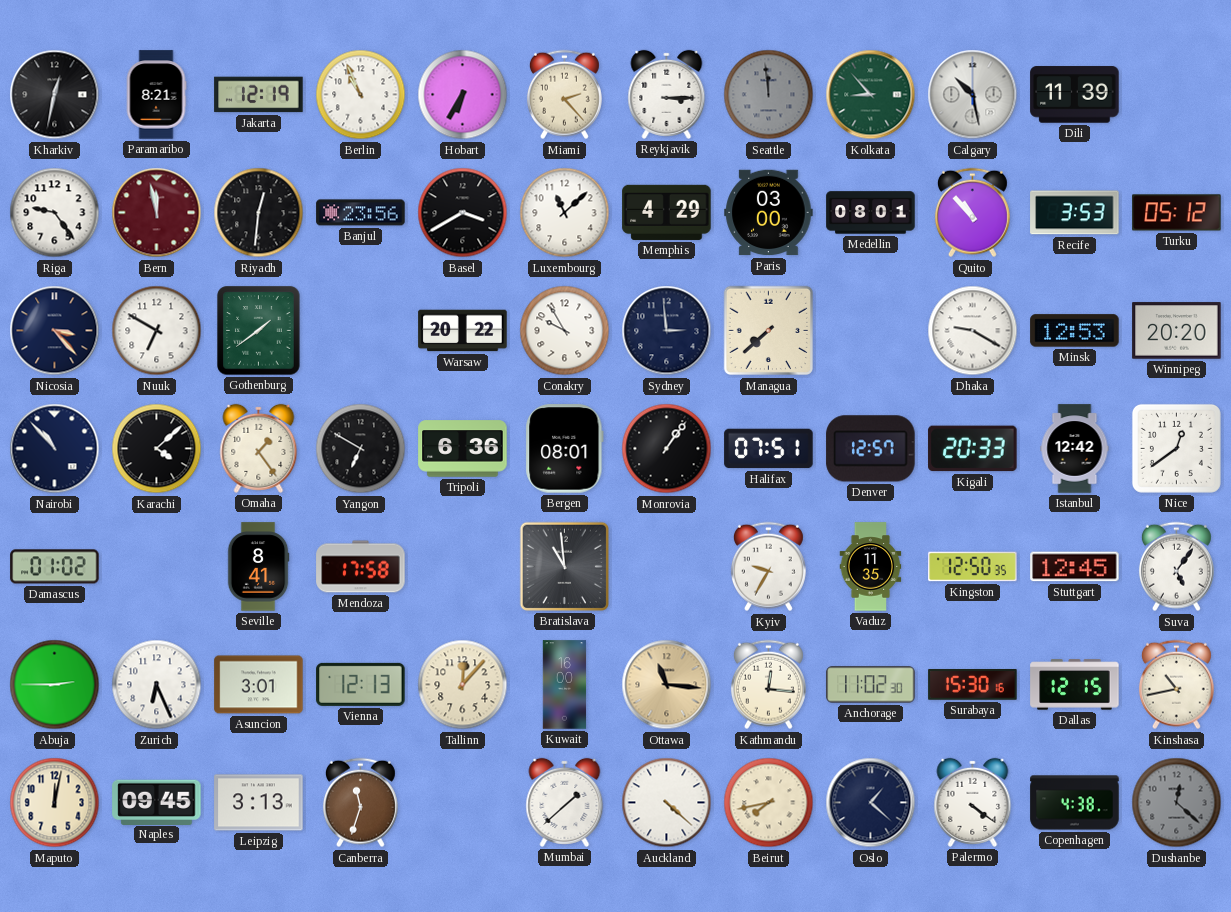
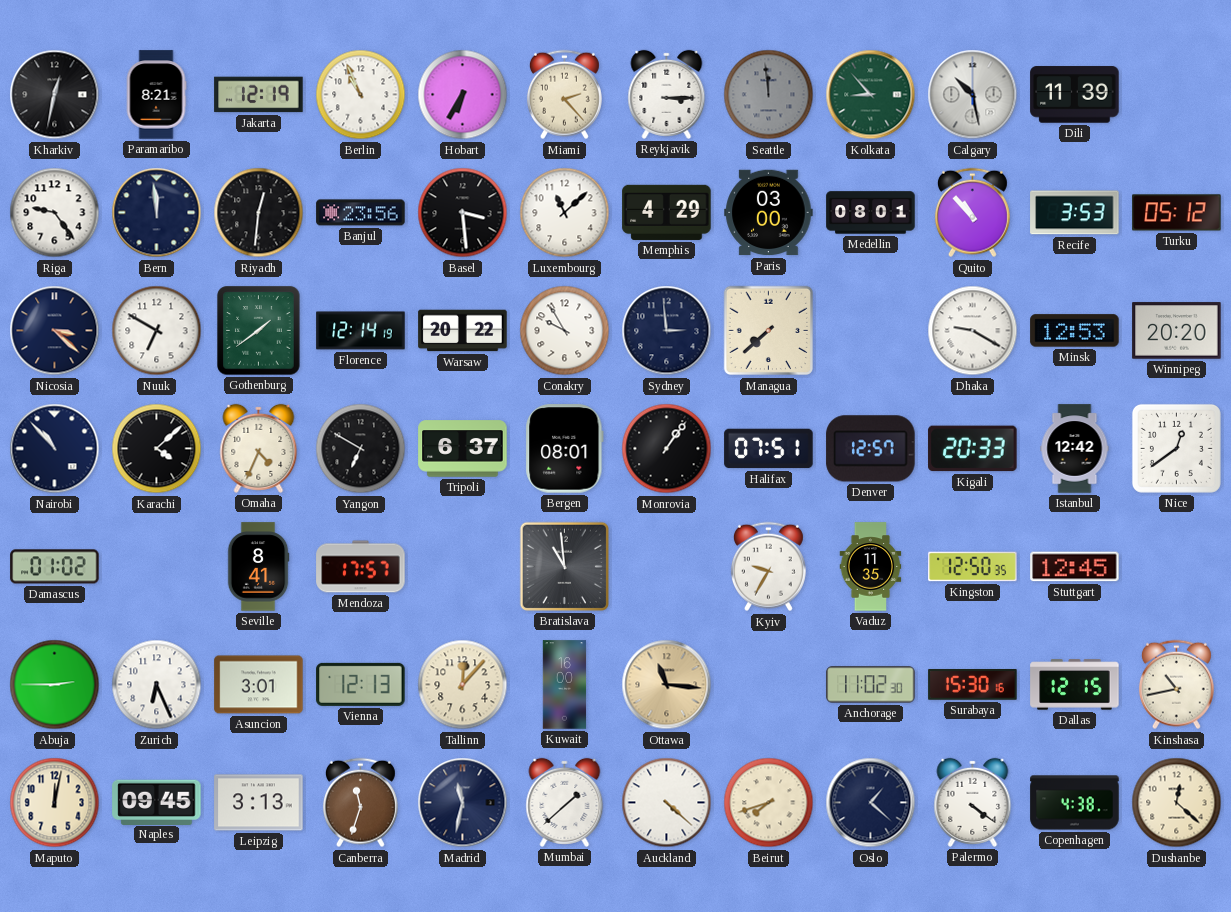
Bern: 11:58 -> 11:59 (157, 213)
Bern dial: burgundy -> navy (157, 213)
Basel: 3:40 -> 3:29 (463, 213)
Nicosia: 3:23 -> 3:22 (55, 331)
Florence: none -> 12:14 (361, 331)
Omaha: 1:24 -> 4:34 (259, 448)
Tripoli: 6:36 -> 6:37 (463, 449)
Mendoza: 17:58 -> 17:57 (361, 567)
Suva: 5:06 -> none (1176, 567)
Kathmandu: 12:16 -> none (768, 685)
Madrid: none -> 11:32 (463, 803)
Beirut: 7:43 -> 7:42 (769, 803)
Dushanbe dial: grey -> cream (1177, 803)
